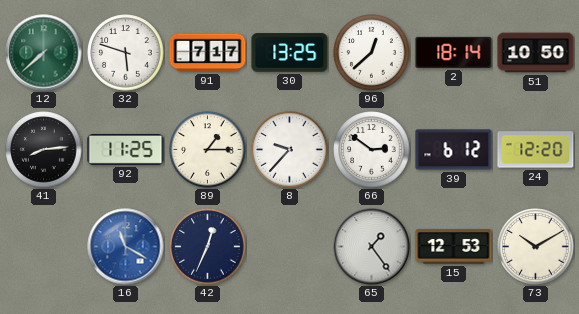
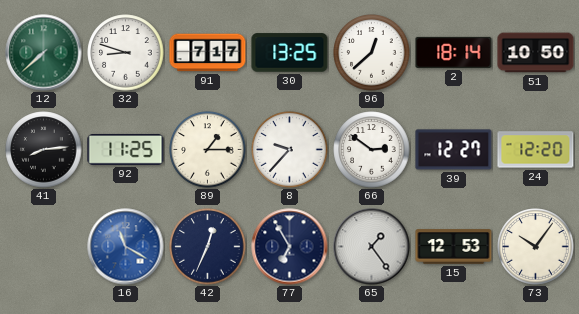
32: 5:48 -> 8:48 (126, 53)
39: 6:12 -> 12:27 (454, 150)
77: none -> 6:55 (290, 247)
73: 10:10 -> 10:06 (536, 247)
